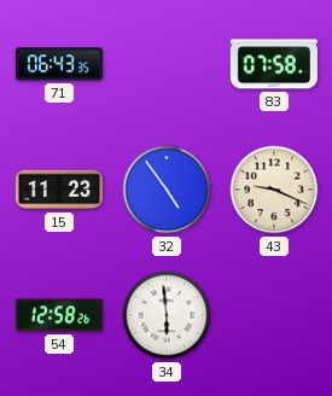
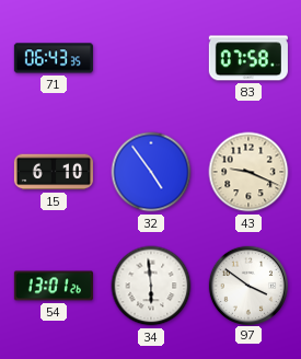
15: 11:23 -> 6:10 (54, 172)
54: 12:58 -> 13:01 (54, 286)
97: none -> 3:51 (247, 285)
